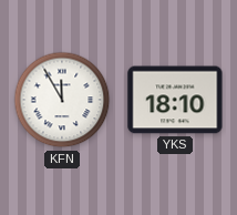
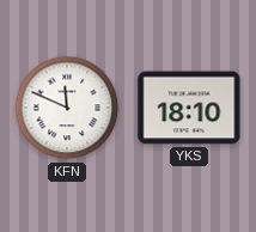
KFN: 11:55 -> 11:49 (67, 108)
